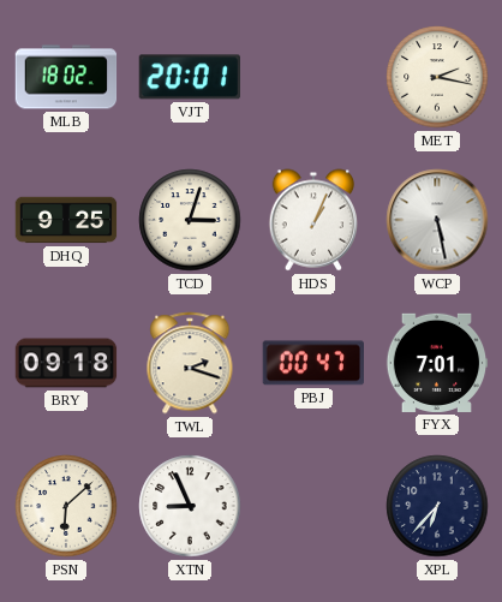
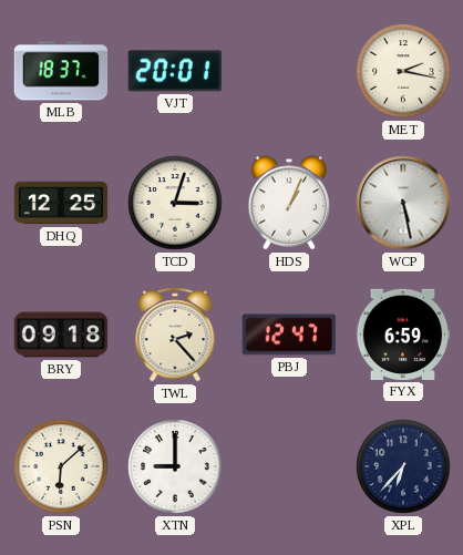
MLB: 18:02 -> 18:37 (61, 71)
DHQ: 9:25 -> 12:25 (61, 203)
TWL: 2:18 -> 2:23 (175, 335)
PBJ: 00:47 -> 12:47 (288, 335)
FYX: 7:01 -> 6:59 (403, 335)
XTN: 8:56 -> 9:00 (175, 466)
